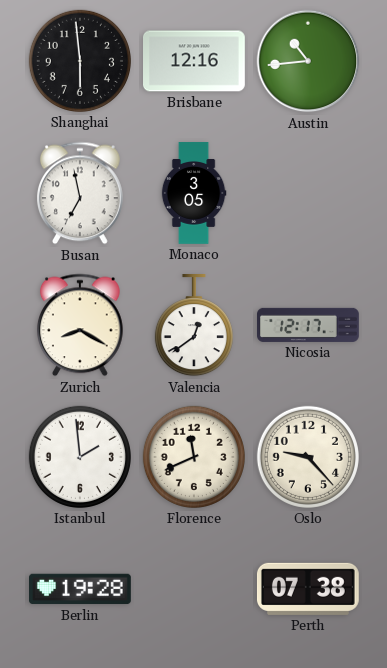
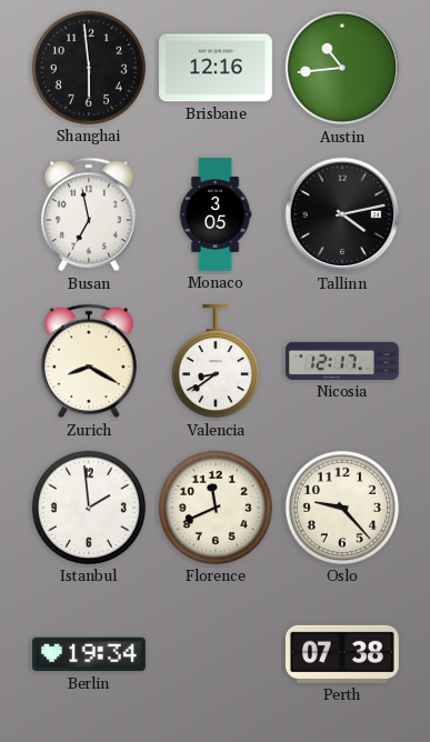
Tallinn: none -> 4:13 (342, 214)
Valencia: 12:39 -> 8:39 (216, 362)
Berlin: 19:28 -> 19:34 (90, 654)
